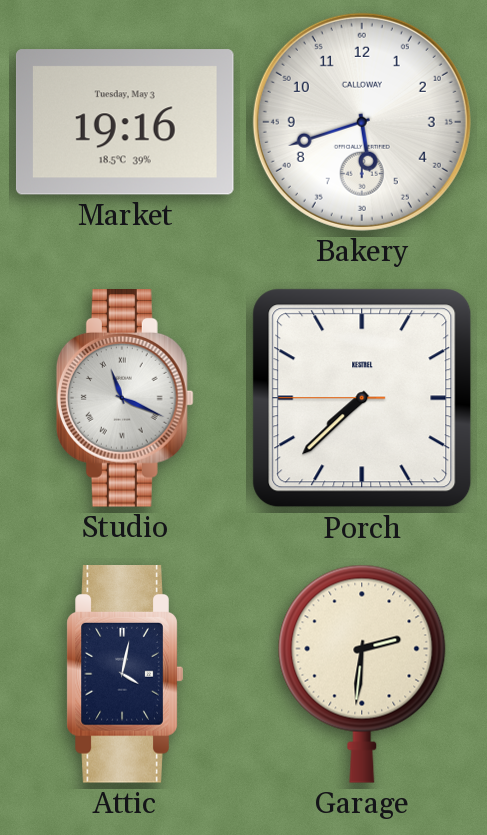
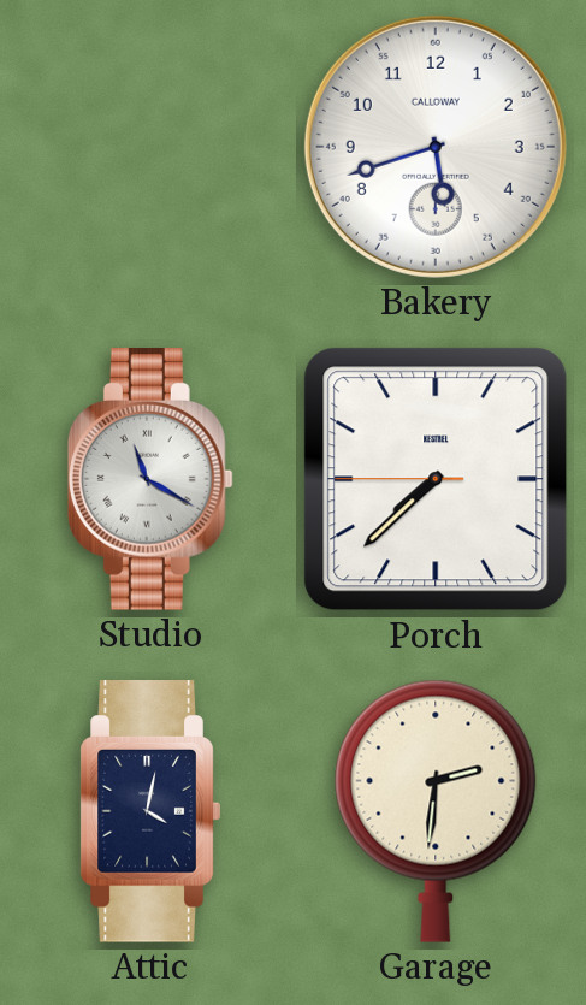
Market: 19:16 -> none (125, 122)
Studio: 11:19 -> 11:20 (150, 480)
